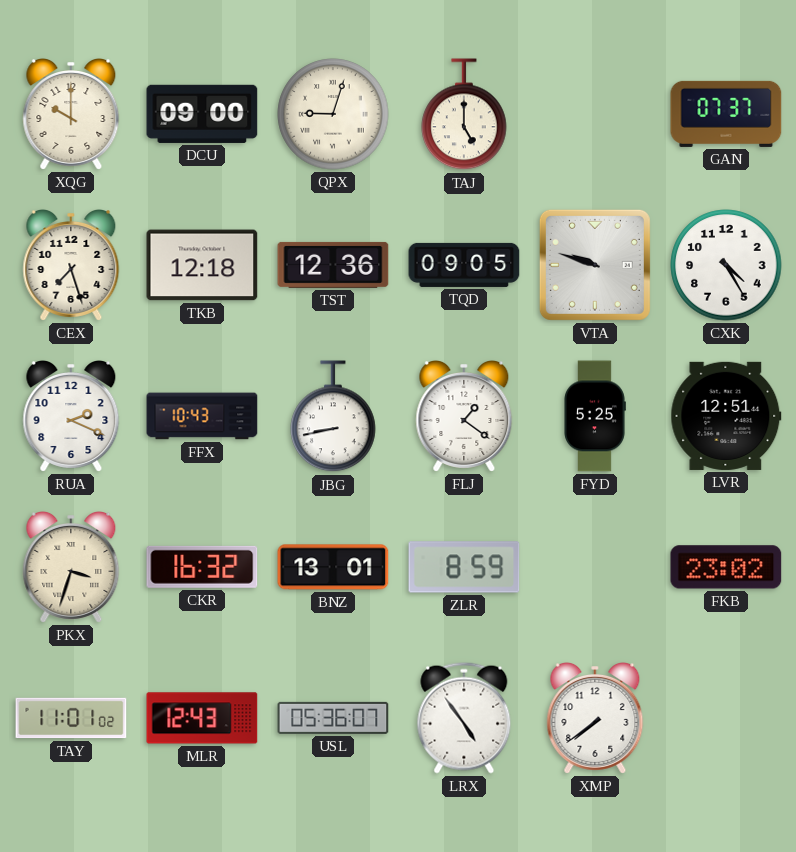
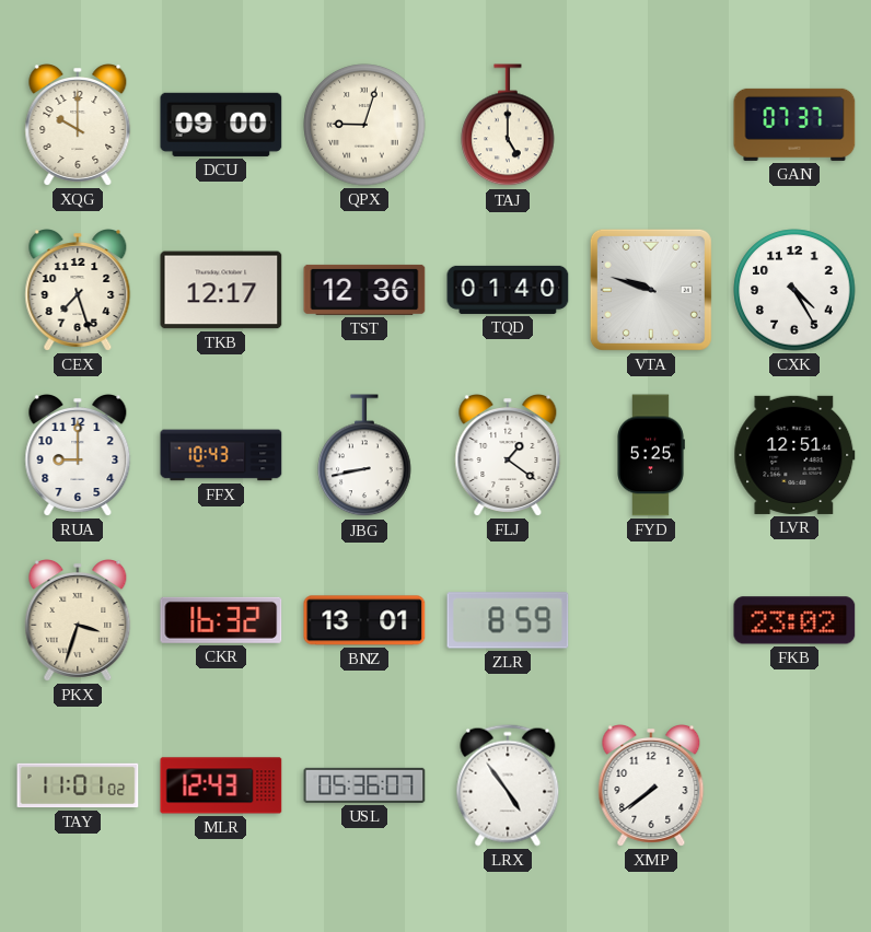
TKB: 12:18 -> 12:17 (221, 290)
TQD: 09:05 -> 01:40 (508, 290)
RUA: 2:19 -> 9:00 (78, 456)
